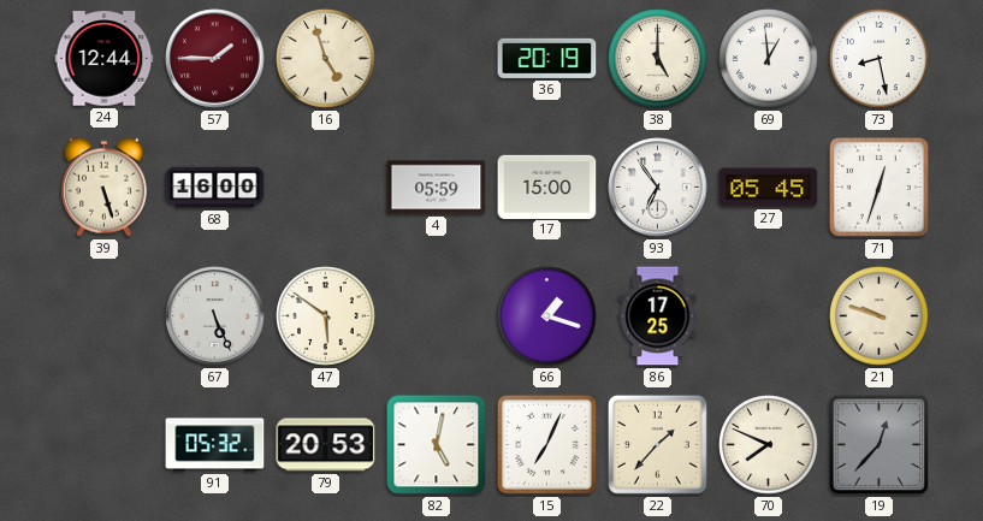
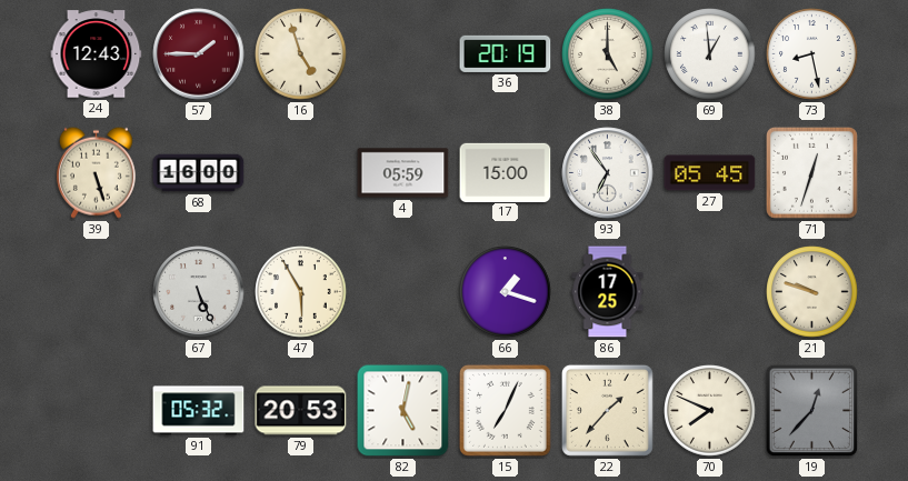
24: 12:44 -> 12:43 (97, 54)
47: 5:51 -> 5:55 (301, 292)
